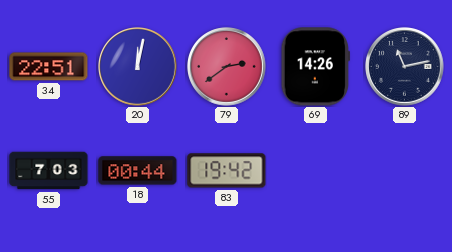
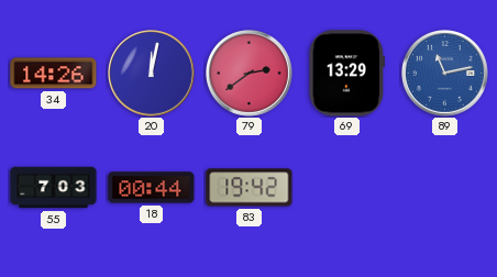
34: 22:51 -> 14:26 (54, 74)
69: 14:26 -> 13:29 (346, 74)
89 dial: navy -> blue (445, 74)
